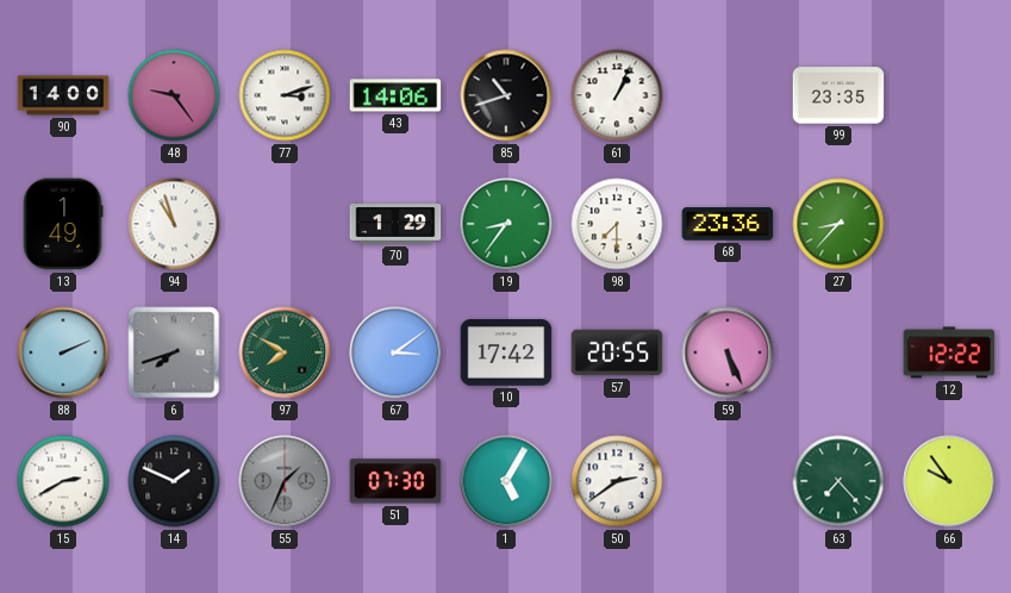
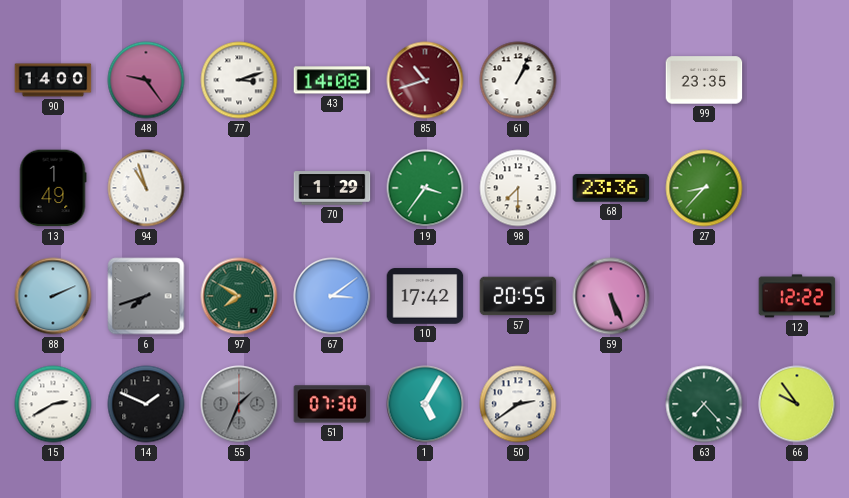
43: 14:06 -> 14:08 (332, 80)
85 dial: black -> burgundy (425, 80)
19: 8:36 -> 3:36 (425, 188)
